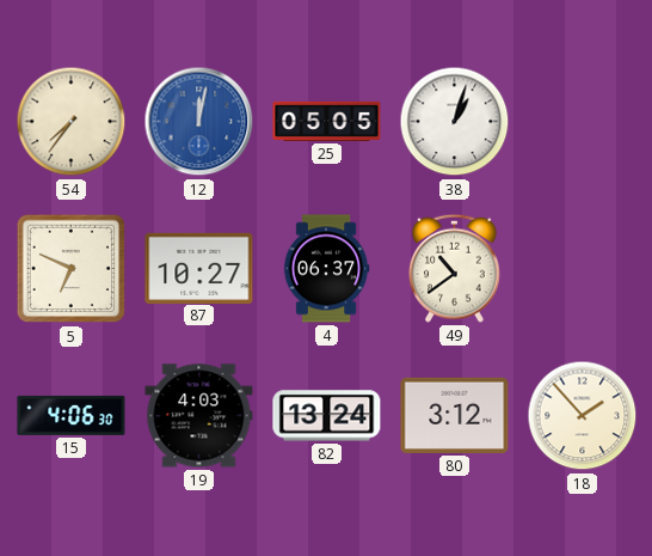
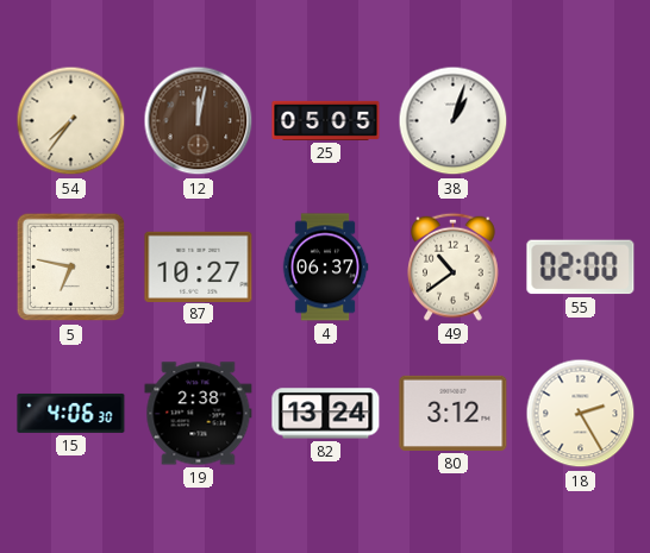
12 dial: blue -> brown (199, 121)
5: 6:49 -> 6:47 (71, 268)
55: none -> 02:00 (581, 268)
19: 4:03 -> 2:38 (199, 414)
18: 1:53 -> 2:25 (581, 414)
